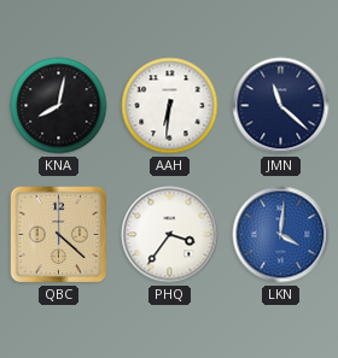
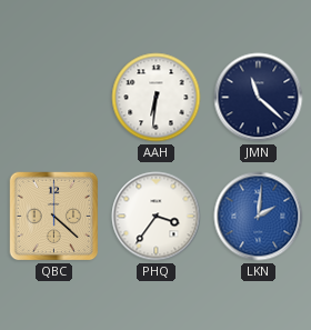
KNA: 8:02 -> none (59, 106)
LKN: 4:01 -> 2:01 (259, 217)
